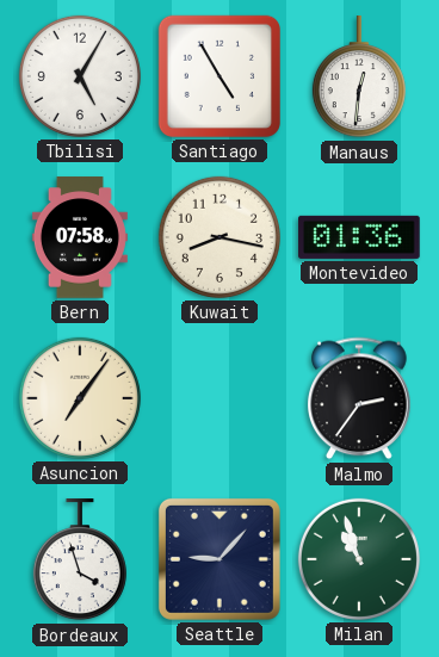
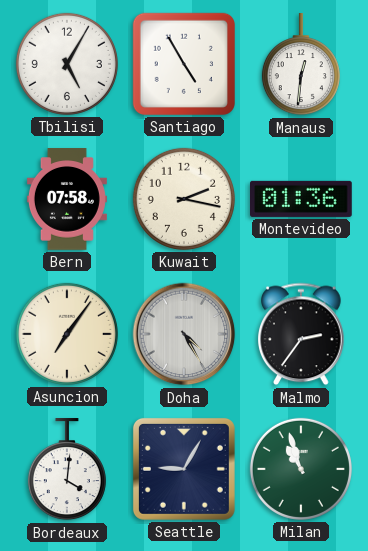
Kuwait: 8:17 -> 2:17 (184, 199)
Doha: none -> 4:25 (184, 334)
Bordeaux: 3:57 -> 4:01 (67, 470)
Seattle: 9:07 -> 9:05 (184, 469)
